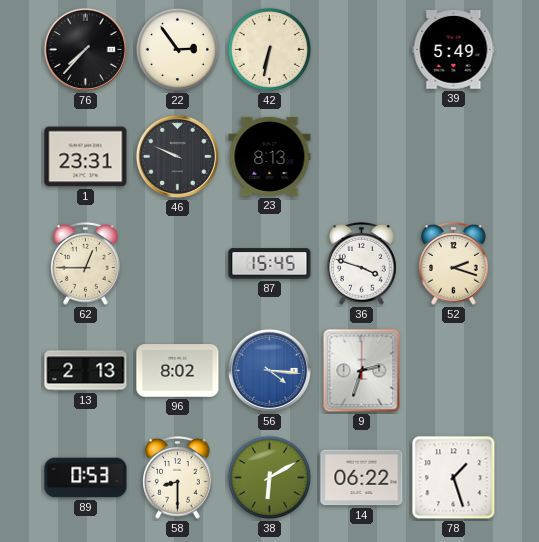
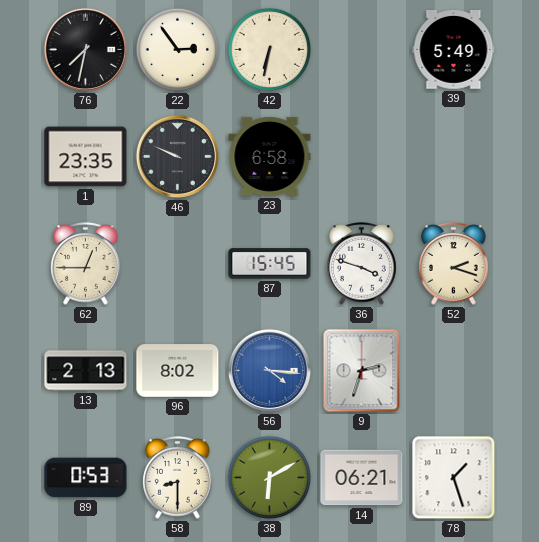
76: 7:37 -> 7:32 (85, 49)
1: 23:31 -> 23:35 (86, 157)
23: 8:13 -> 6:58 (270, 156)
14: 06:22 -> 06:21 (362, 478)
